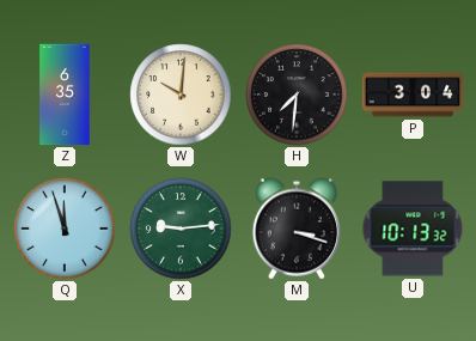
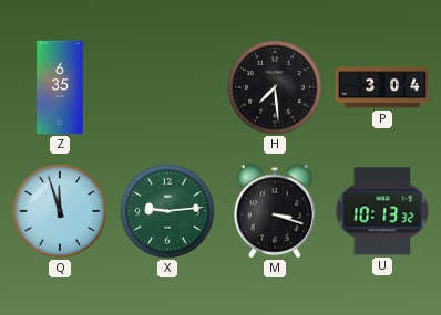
W: 10:01 -> none (181, 95)
H: 7:31 -> 7:29 (275, 87)
